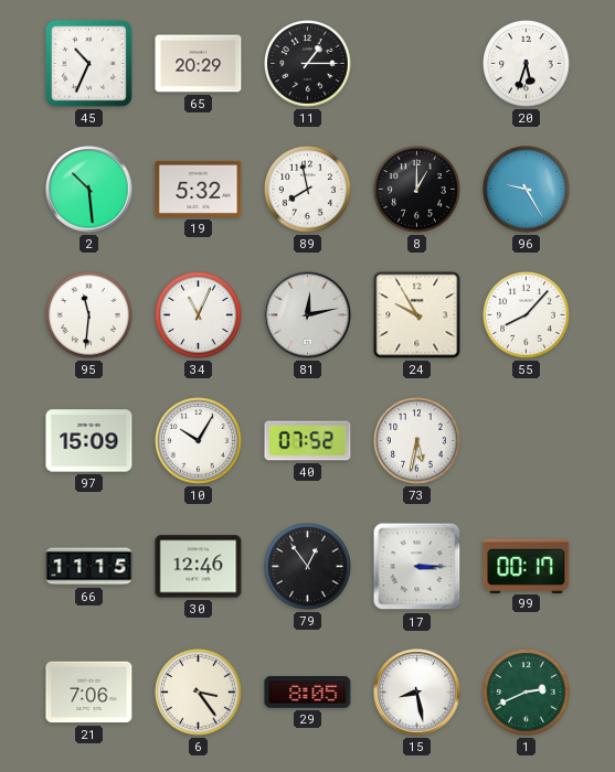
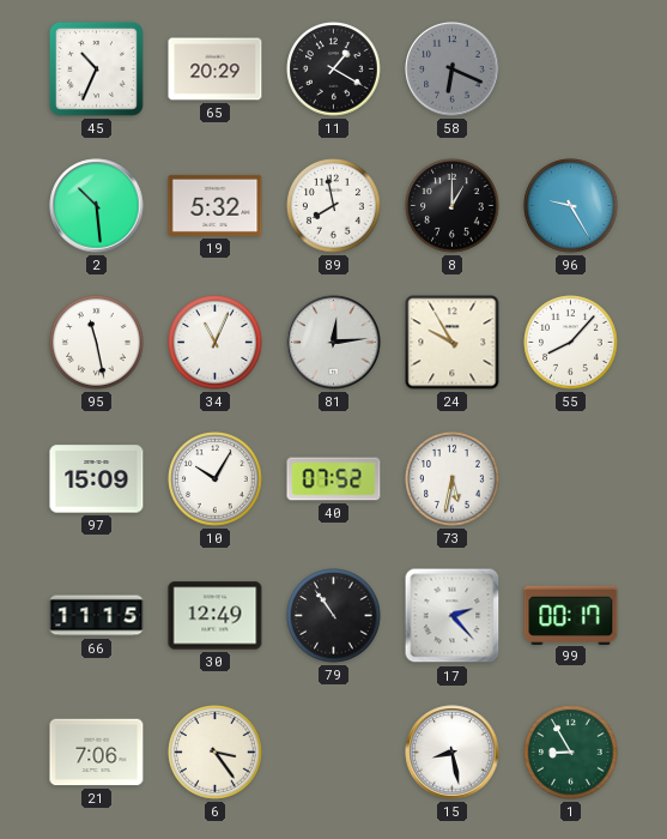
11: 1:15 -> 1:20 (334, 70)
58: none -> 6:19 (453, 70)
20: 5:33 -> none (527, 64)
95: 11:31 -> 11:28 (97, 343)
81: 12:13 -> 12:14 (334, 343)
30: 12:46 -> 12:49 (216, 616)
79: 12:54 -> 10:54 (334, 616)
17: 3:15 -> 2:23 (453, 616)
29: 8:05 -> none (308, 693)
1: 2:41 -> 8:55 (571, 753)
